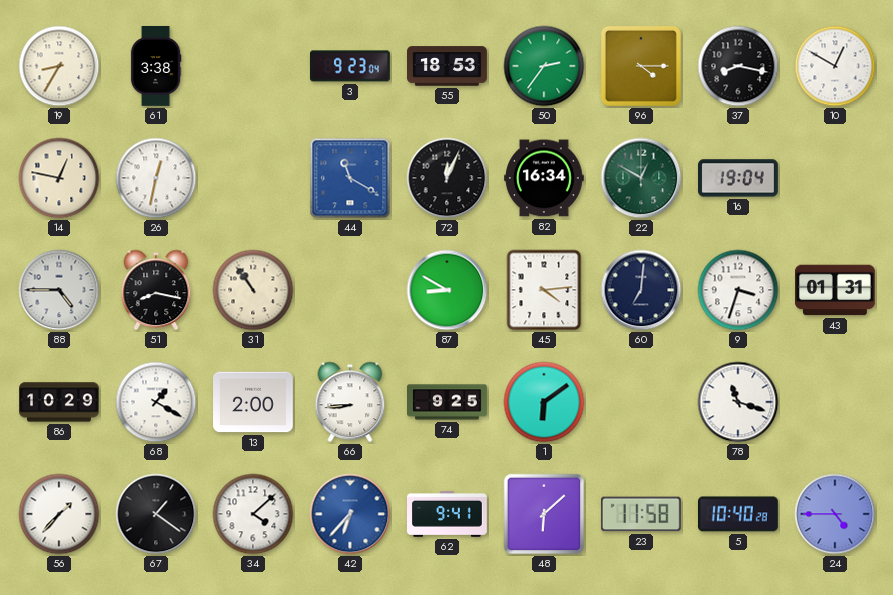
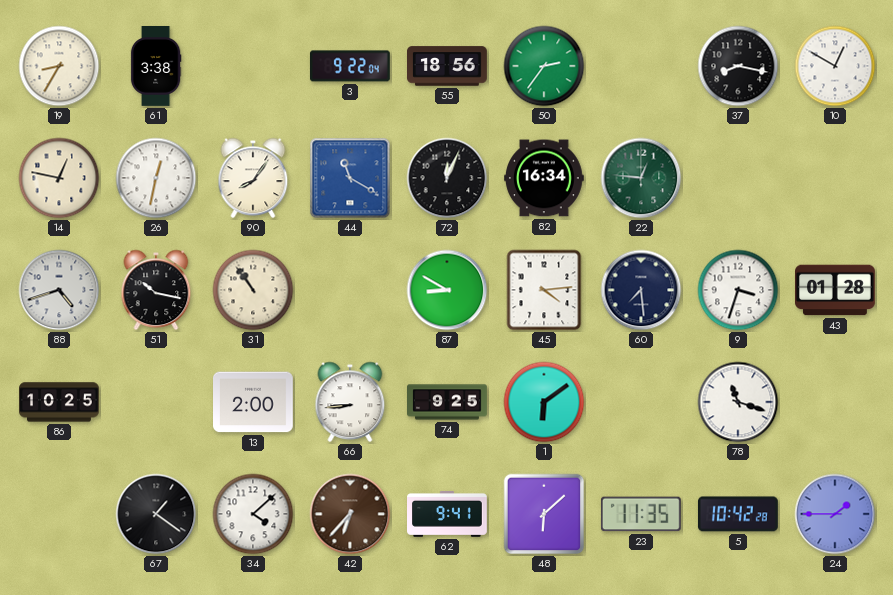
3: 9:23 -> 9:22 (350, 66)
55: 18:53 -> 18:56 (448, 66)
96: 4:15 -> none (641, 66)
90: none -> 8:06 (253, 178)
22: 12:50 -> 12:46 (641, 178)
16: 19:04 -> none (739, 178)
88: 4:45 -> 4:42 (59, 290)
51: 8:17 -> 10:17 (156, 290)
60: 7:01 -> 7:29 (641, 290)
43: 01:31 -> 01:28 (836, 290)
86: 10:29 -> 10:25 (60, 402)
68: 1:20 -> none (156, 402)
56: 1:37 -> none (59, 514)
42 dial: blue -> brown (350, 514)
23: 11:58 -> 11:35 (641, 514)
5: 10:40 -> 10:42 (738, 514)
24: 4:45 -> 1:45 (835, 514)
